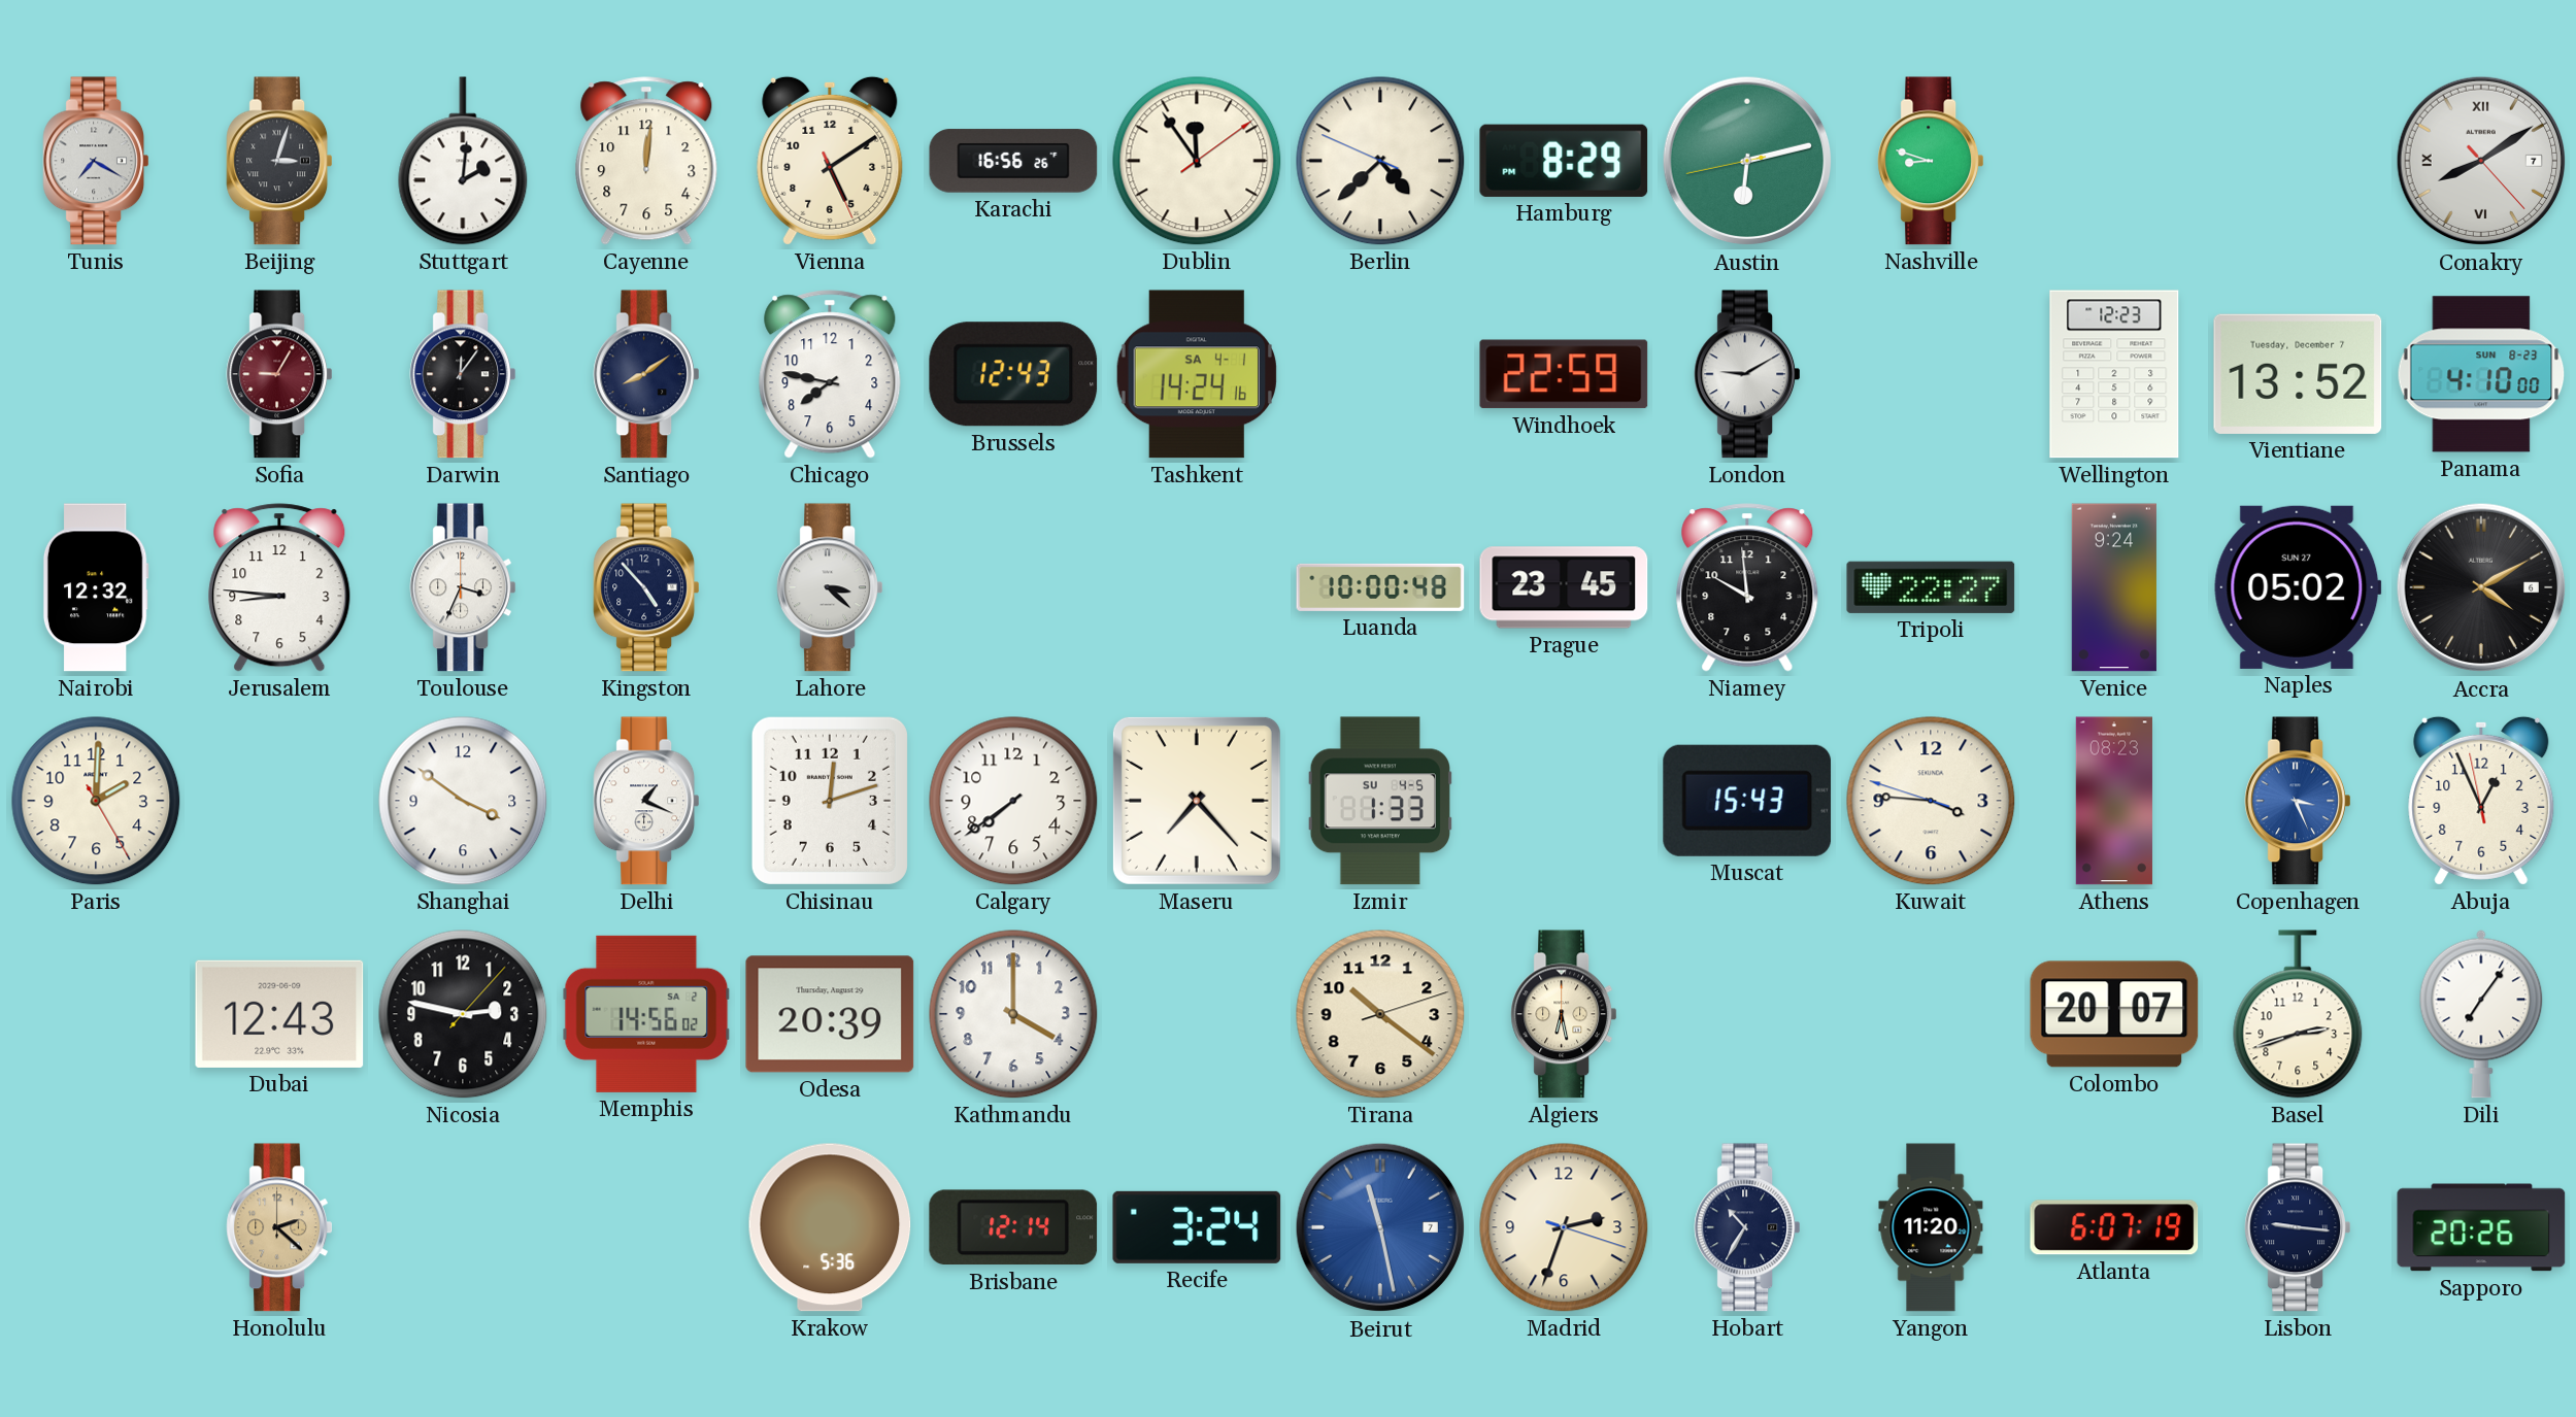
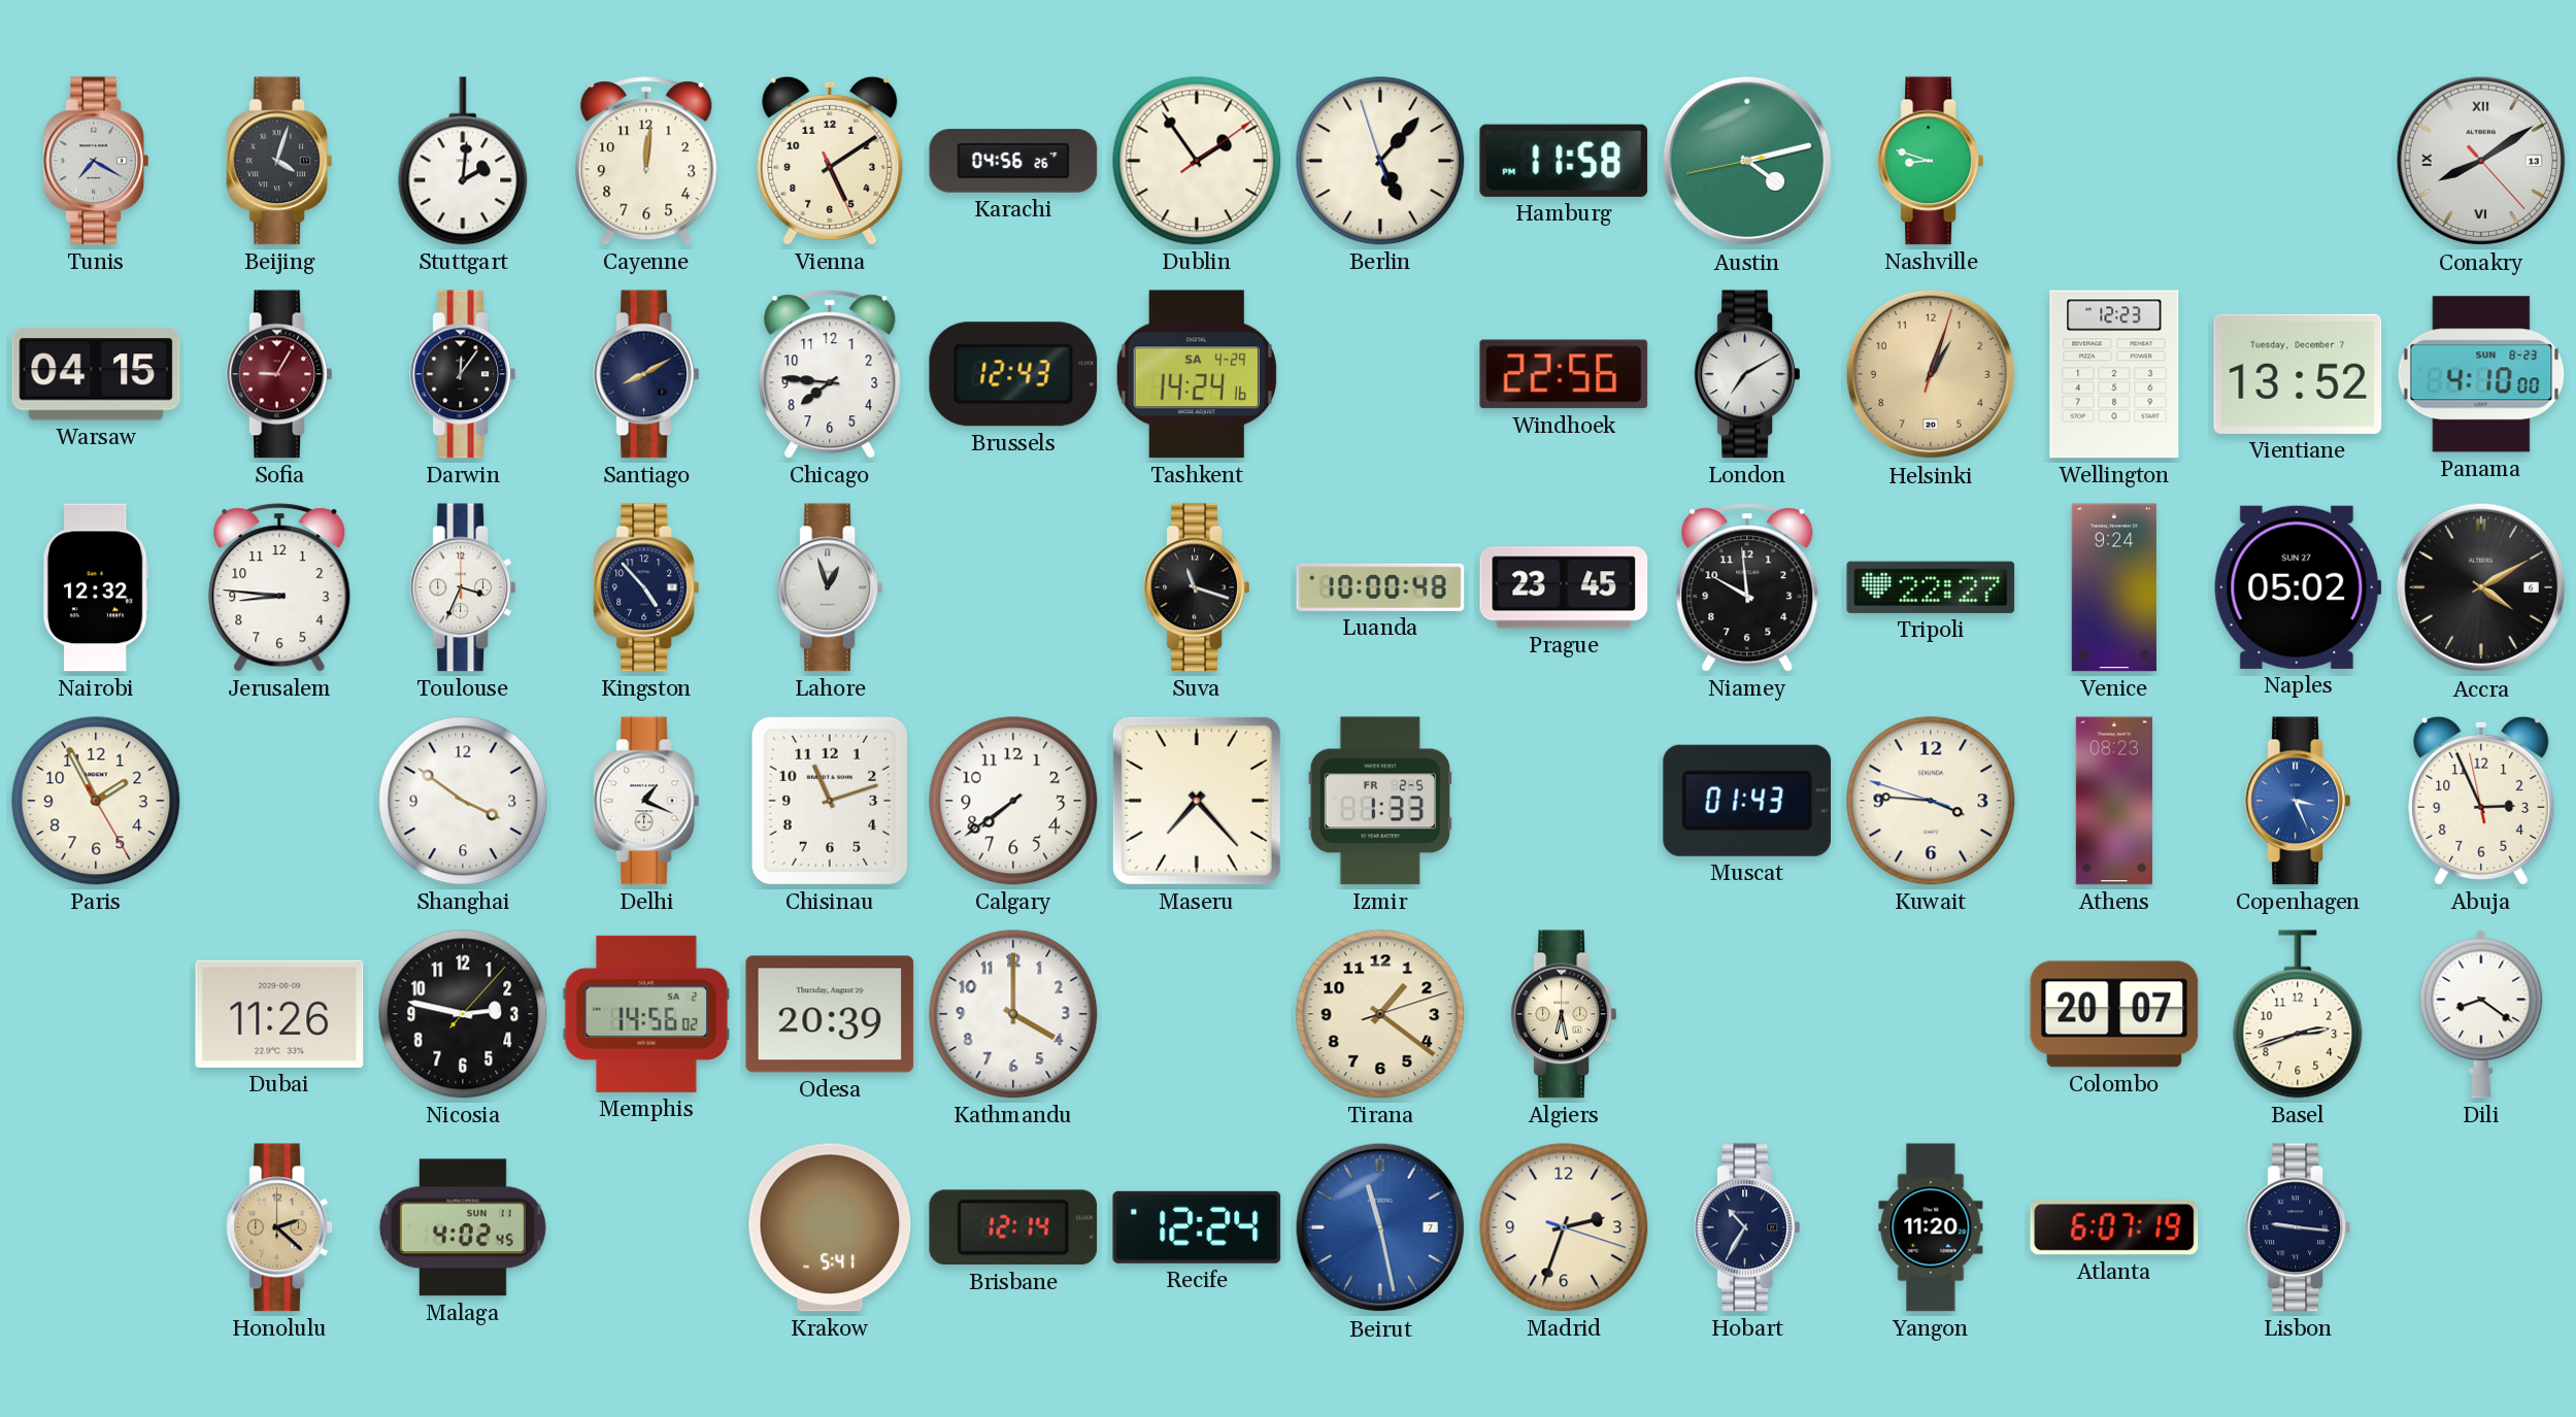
Beijing: 3:03 -> 4:03 (278, 161)
Karachi: 16:56 -> 04:56 (1013, 161)
Dublin: 11:54 -> 1:54 (1197, 161)
Berlin: 4:37 -> 5:06 (1380, 161)
Hamburg: 8:29 -> 11:58 (1564, 161)
Austin: 6:12 -> 4:12 (1747, 161)
Conakry date: 7 -> 13 (2481, 161)
Warsaw: none -> 04:15 (96, 374)
Santiago: 8:09 -> 8:10 (645, 374)
Chicago: 7:47 -> 7:46 (830, 374)
Tashkent date: SA 4-1 -> SA 4-29 (1197, 374)
Windhoek: 22:59 -> 22:56 (1564, 374)
London: 9:10 -> 7:10 (1746, 374)
Helsinki: none -> 1:03 (1931, 374)
Lahore: 3:22 -> 12:57 (829, 587)
Suva: none -> 11:18 (1196, 587)
Paris: 2:00 -> 1:55 (96, 801)
Chisinau: 12:12 -> 11:12 (830, 801)
Izmir date: SU 4-5 -> FR 2-5 (1380, 801)
Muscat: 15:43 -> 01:43 (1747, 801)
Abuja: 12:55 -> 2:55 (2481, 801)
Dubai: 12:43 -> 11:26 (279, 1014)
Tirana: 10:21 -> 1:21 (1380, 1014)
Dili: 7:06 -> 8:21 (2481, 1014)
Malaga: none -> 4:02 (463, 1227)
Krakow: 5:36 -> 5:41 (830, 1227)
Recife: 3:24 -> 12:24 (1197, 1227)
Sapporo: 20:26 -> none (2481, 1227)
